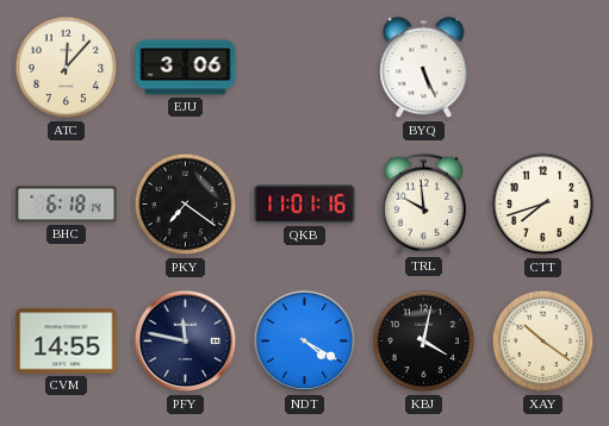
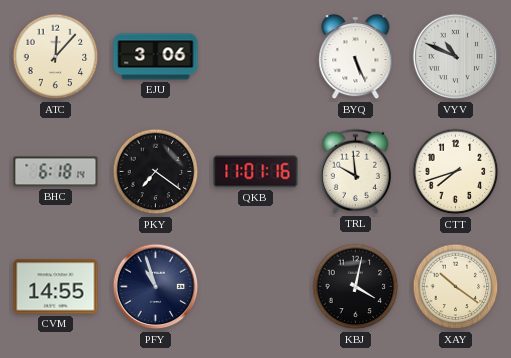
VYV: none -> 10:49 (456, 57)
PFY: 11:47 -> 10:57 (156, 287)
NDT: 4:20 -> none (305, 342)
